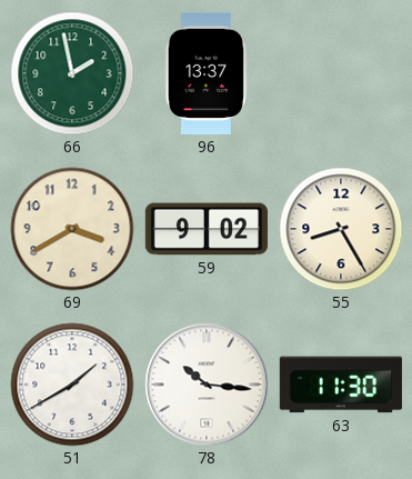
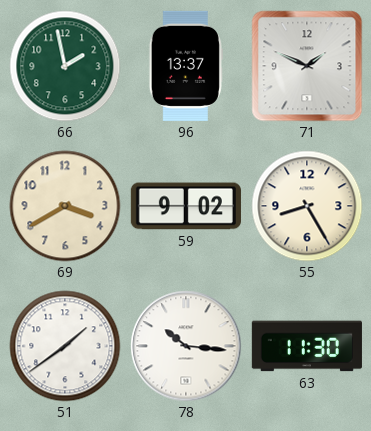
71: none -> 1:49 (307, 66)
51: 1:40 -> 1:39 (65, 346)
